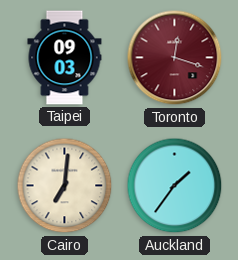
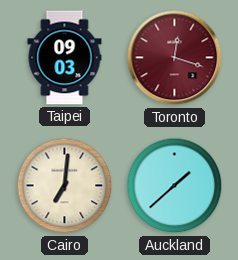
Auckland: 1:36 -> 1:38 (175, 186)
